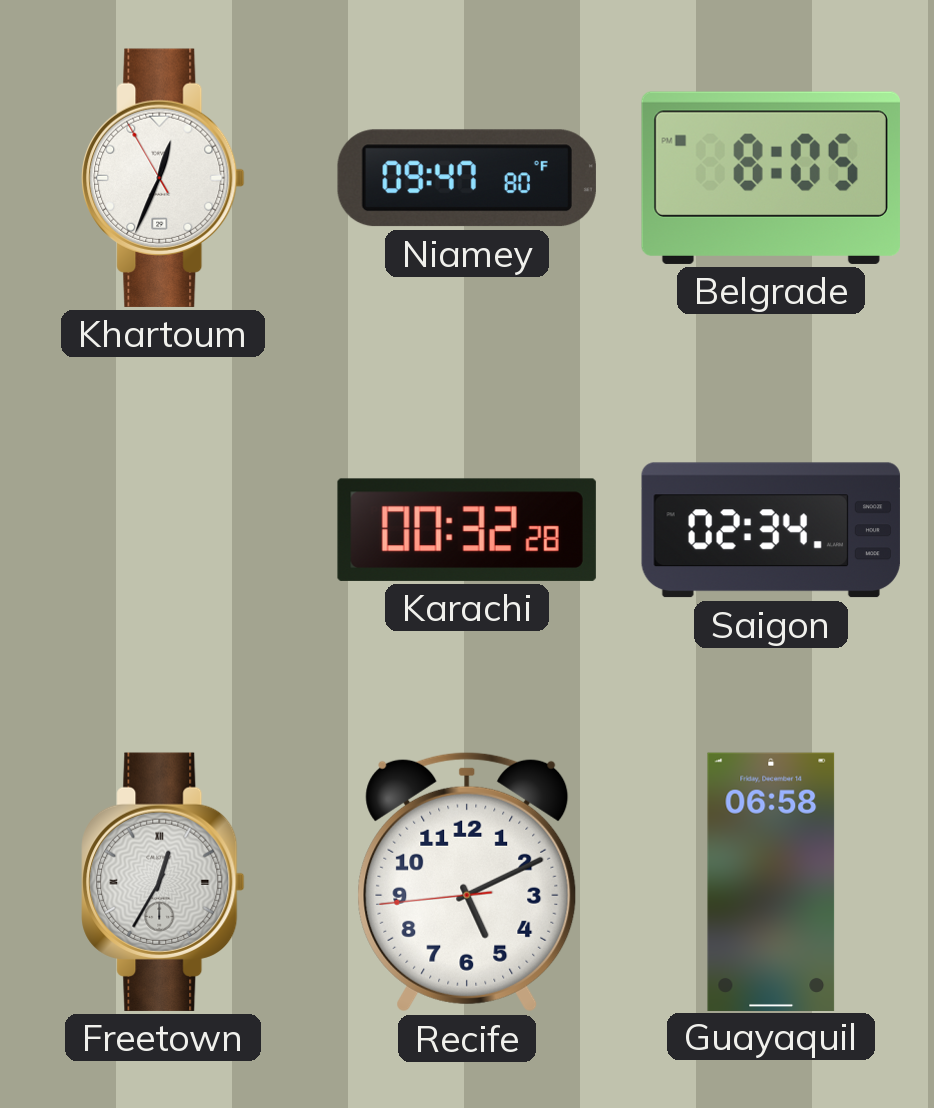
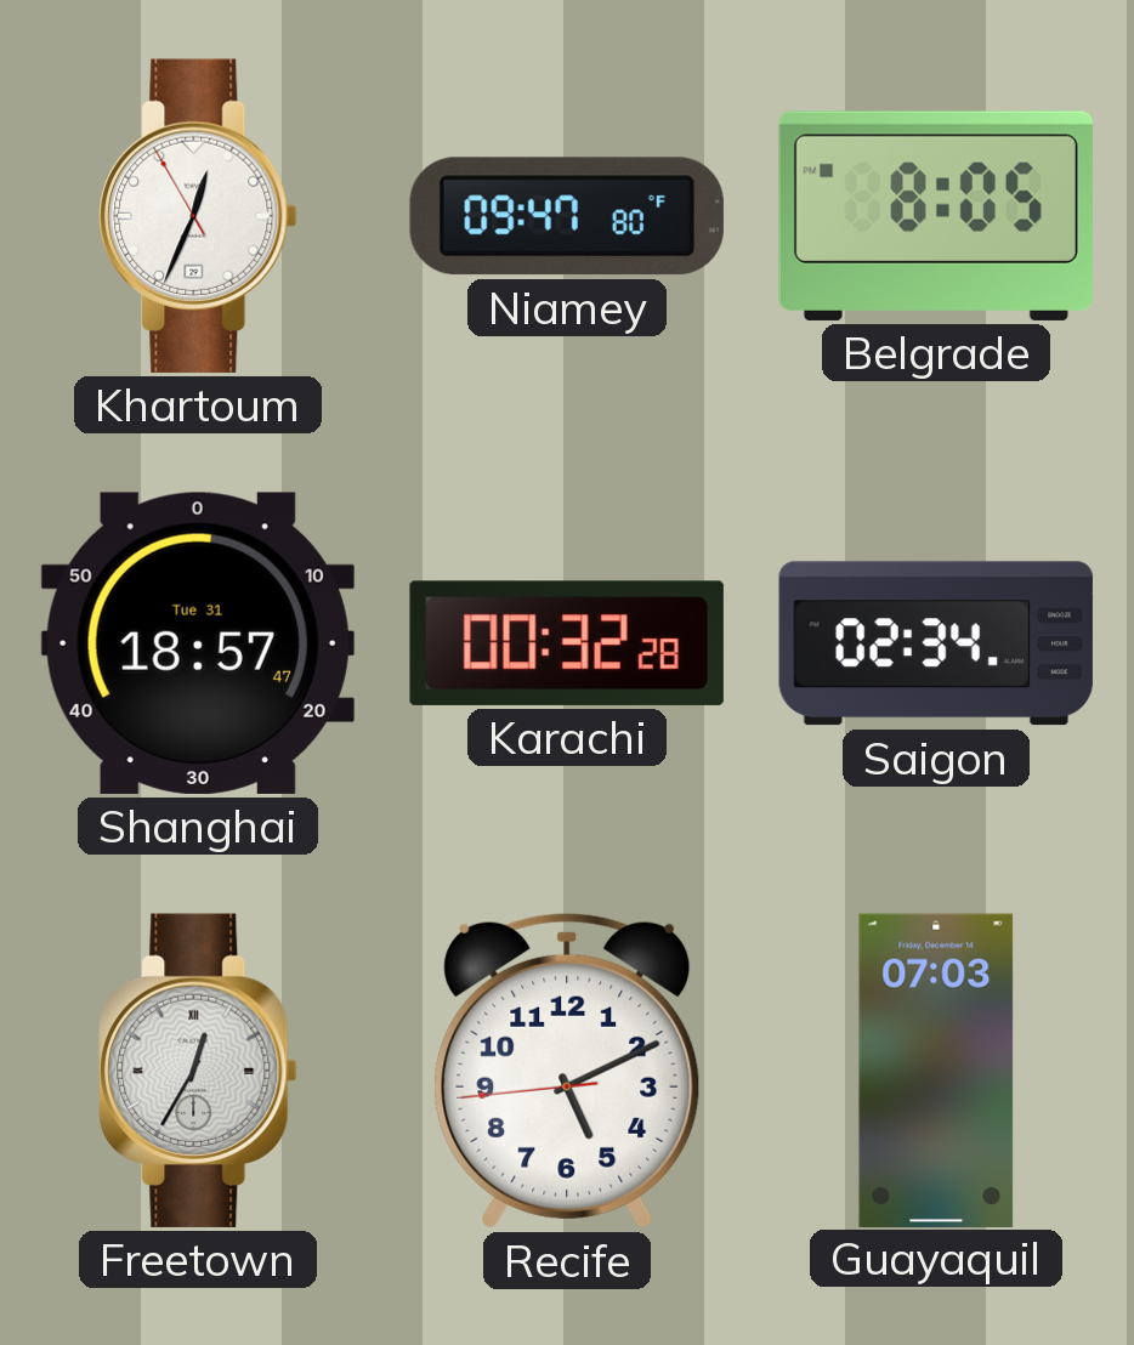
Shanghai: none -> 18:57 (198, 643)
Guayaquil: 06:58 -> 07:03 (936, 1069)
